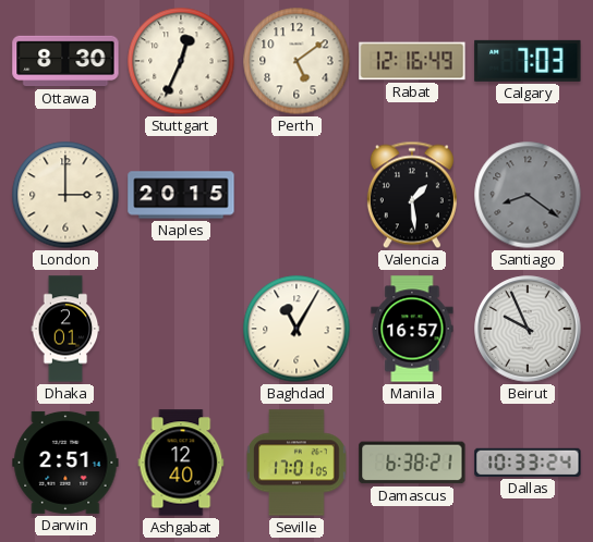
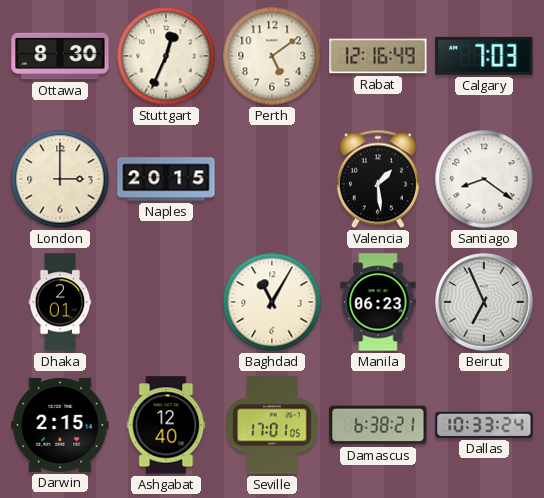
Santiago dial: grey -> white (484, 179)
Manila: 16:57 -> 06:23 (378, 302)
Beirut: 9:56 -> 6:56 (484, 302)
Darwin: 2:51 -> 2:15 (60, 425)
